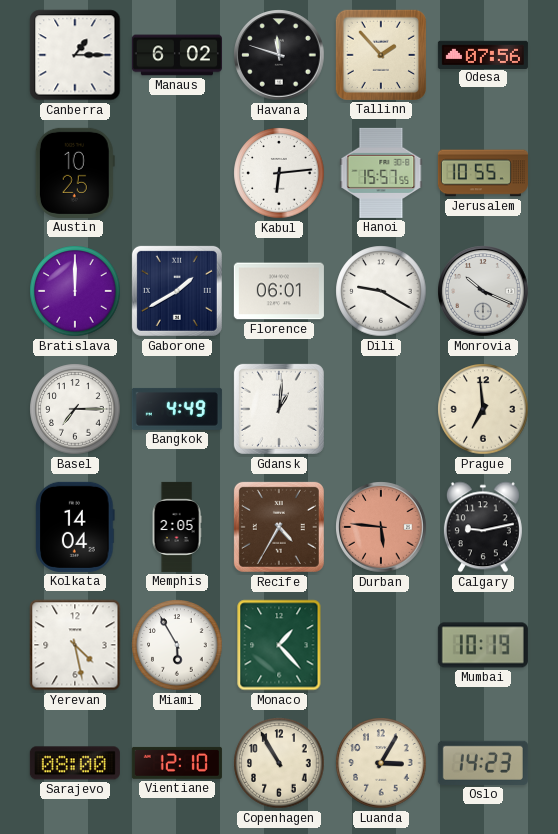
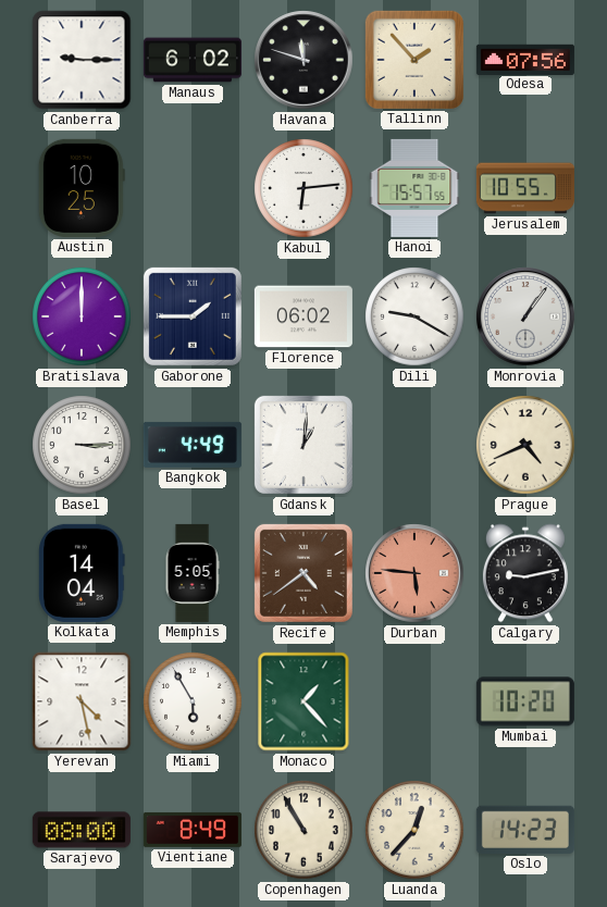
Canberra: 1:15 -> 9:15 (82, 60)
Gaborone: 1:40 -> 1:45 (193, 316)
Florence: 06:01 -> 06:02 (303, 316)
Monrovia: 10:19 -> 1:06 (525, 316)
Basel: 7:15 -> 3:15 (82, 445)
Prague: 6:59 -> 4:41 (525, 445)
Memphis: 2:05 -> 5:05 (193, 573)
Recife: 4:35 -> 4:39 (303, 573)
Mumbai: 10:19 -> 10:20 (525, 701)
Vientiane: 12:10 -> 8:49 (193, 830)
Luanda: 3:05 -> 12:37 (414, 830)
